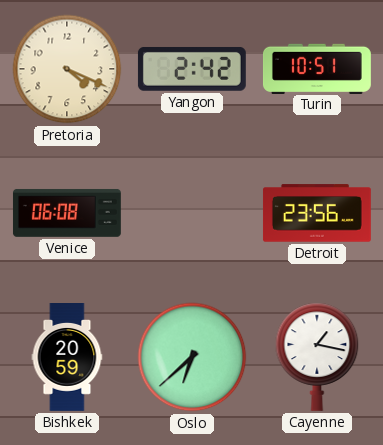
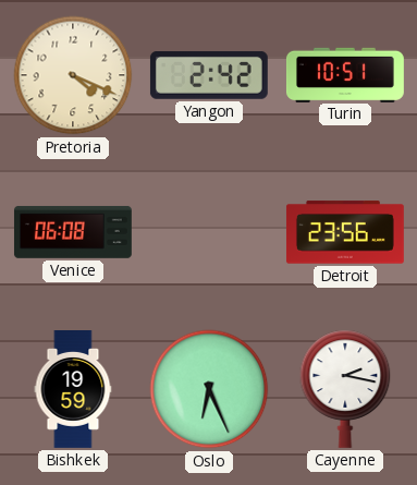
Bishkek: 20:59 -> 19:59 (73, 390)
Oslo: 6:38 -> 6:26 (209, 389)
Cayenne: 1:17 -> 2:17 (345, 389)
